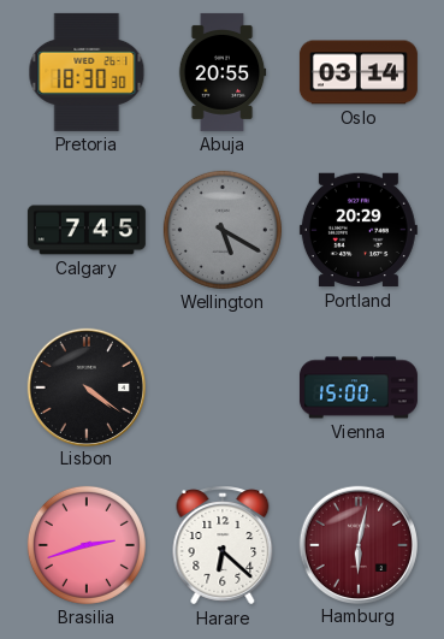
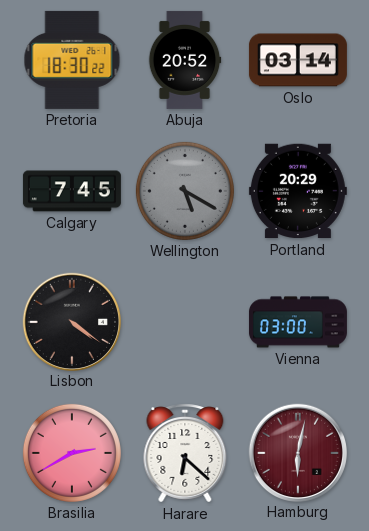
Pretoria: 18:30:30 -> 18:30:22 (72, 60)
Abuja: 20:55 -> 20:52 (185, 60)
Vienna: 15:00 -> 03:00 (298, 322)
Brasilia: 2:42 -> 2:40 (72, 453)
